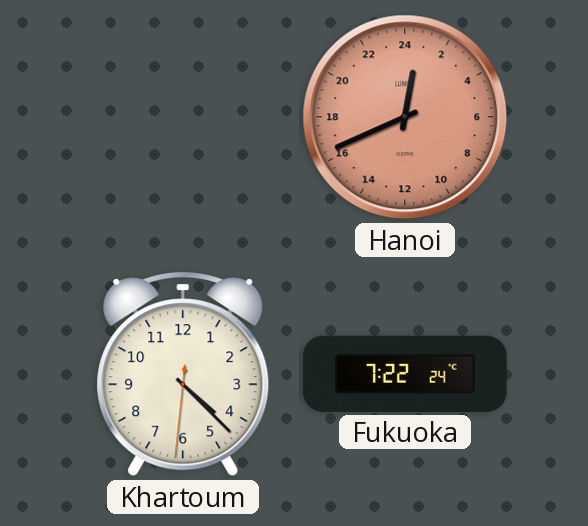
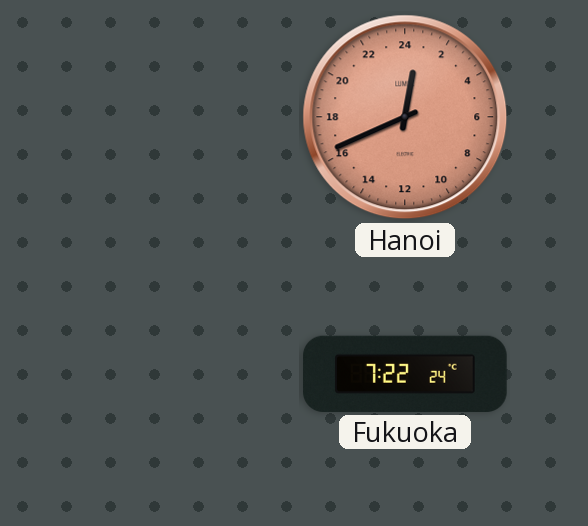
Khartoum: 4:22 -> none (183, 374)
